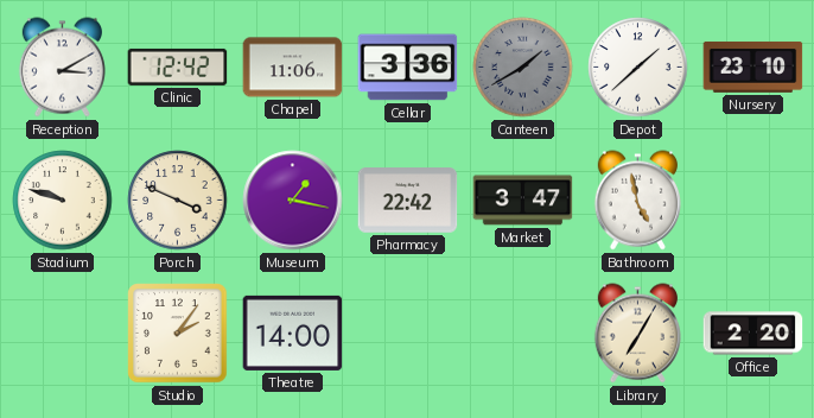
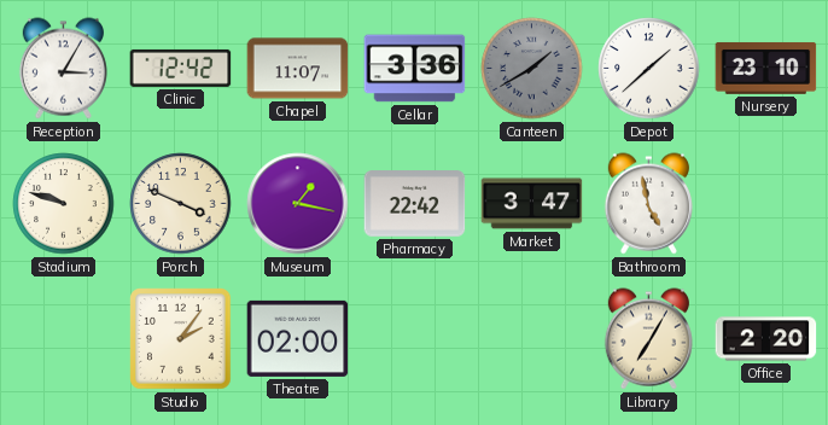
Reception: 3:10 -> 3:05 (63, 69)
Chapel: 11:06 -> 11:07 (298, 69)
Theatre: 14:00 -> 02:00 (298, 338)
